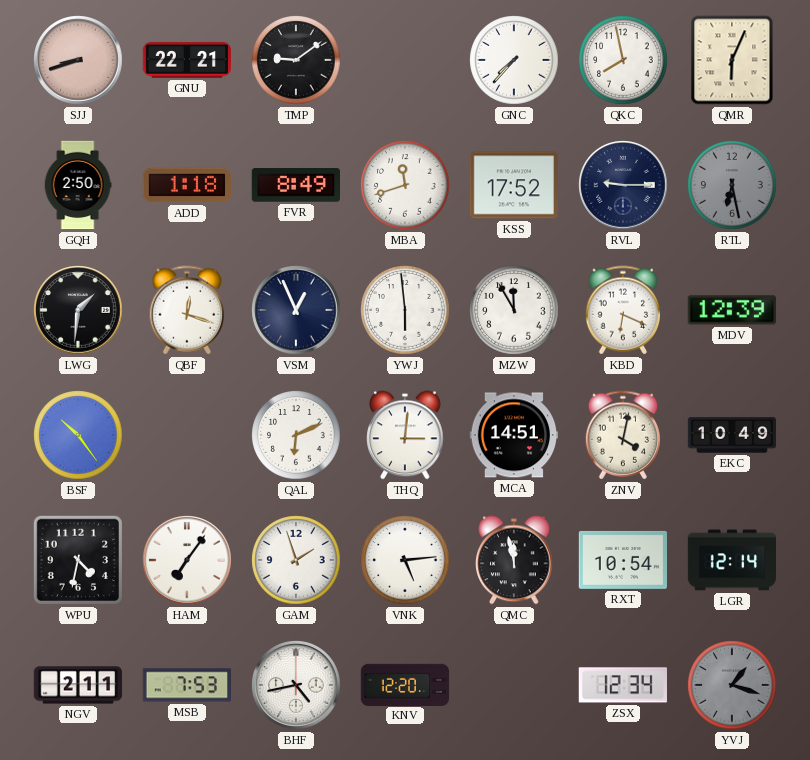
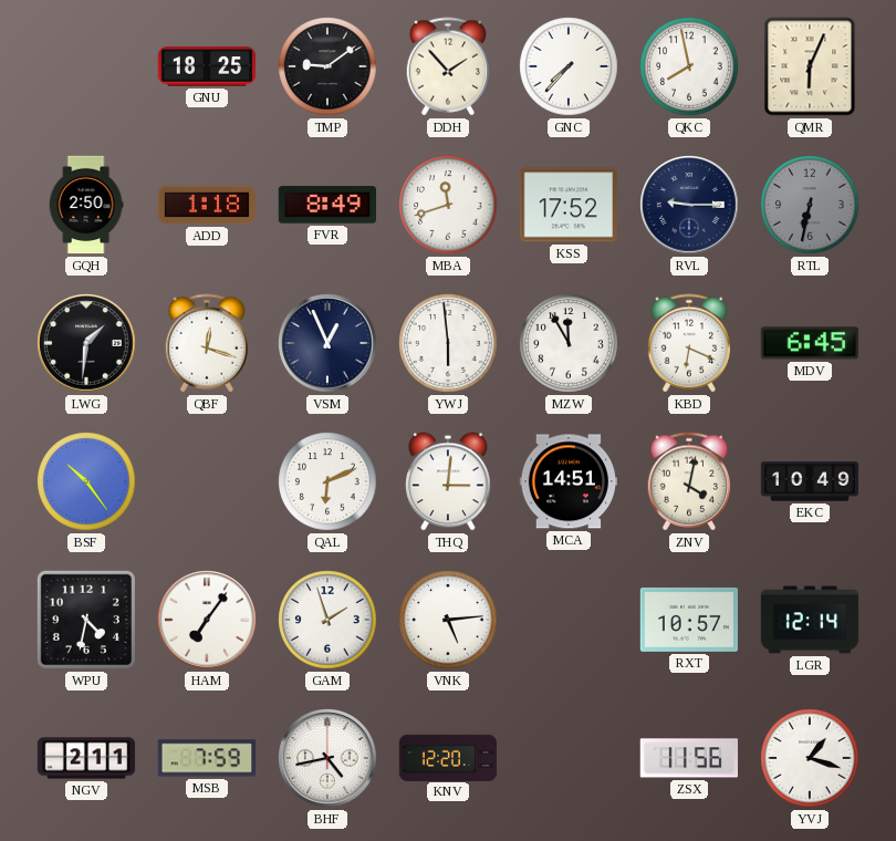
SJJ: 8:42 -> none (78, 60)
GNU: 22:21 -> 18:25 (207, 66)
DDH: none -> 1:53 (447, 66)
RTL: 6:28 -> 6:32 (810, 205)
MDV: 12:39 -> 6:45 (809, 343)
QMC: 11:58 -> none (514, 560)
RXT: 10:54 -> 10:57 (689, 620)
MSB: 7:53 -> 7:59 (206, 758)
ZSX: 12:34 -> 11:56 (688, 758)
YVJ dial: grey -> white (810, 758)
